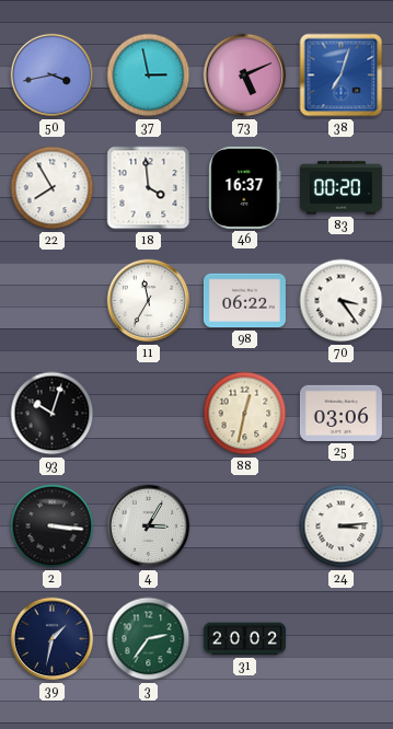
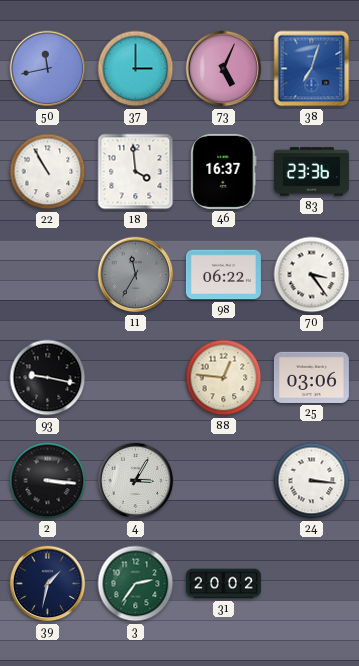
50: 3:43 -> 11:43 (48, 69)
37: 2:58 -> 3:00 (136, 69)
73: 5:11 -> 5:04 (224, 69)
22: 7:55 -> 10:55 (48, 172)
83: 00:20 -> 23:36 (311, 172)
11 dial: white -> grey (136, 275)
93: 10:03 -> 9:17 (48, 378)
88: 12:32 -> 12:46 (224, 378)
24: 3:14 -> 3:16 (312, 481)
